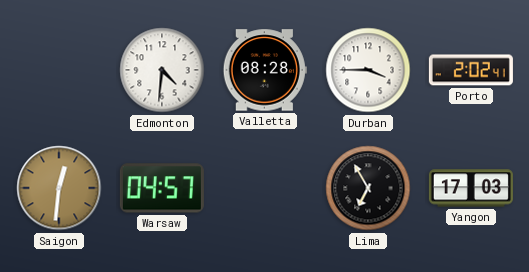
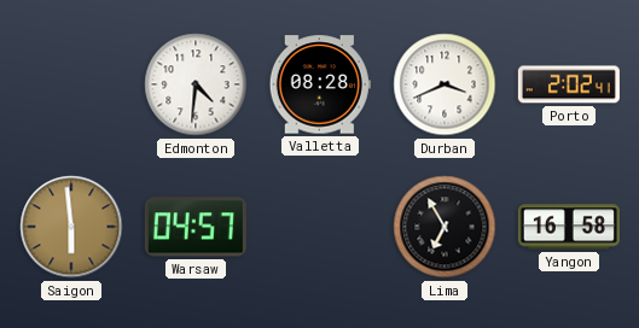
Durban: 3:45 -> 3:41 (445, 84)
Saigon: 12:31 -> 5:59 (71, 227)
Yangon: 17:03 -> 16:58 (569, 227)
